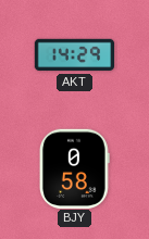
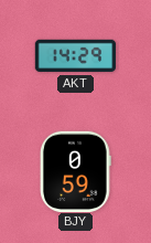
BJY: 0:58 -> 0:59 (76, 171)
